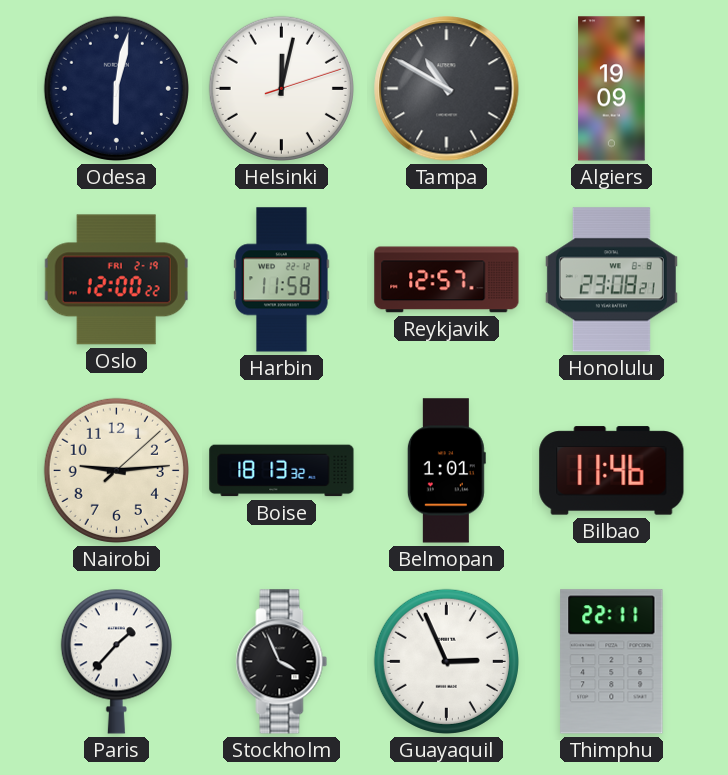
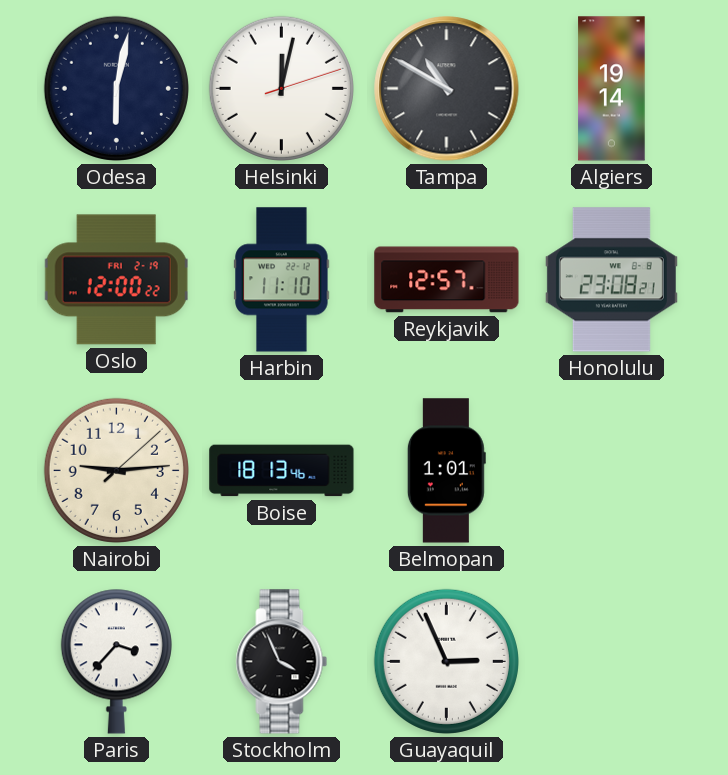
Algiers: 19:09 -> 19:14 (612, 89)
Harbin: 11:58 -> 11:10 (282, 280)
Boise: 18:13:32 -> 18:13:46 (282, 471)
Bilbao: 11:46 -> none (612, 471)
Paris: 1:37 -> 3:37 (116, 661)
Thimphu: 22:11 -> none (612, 662)
